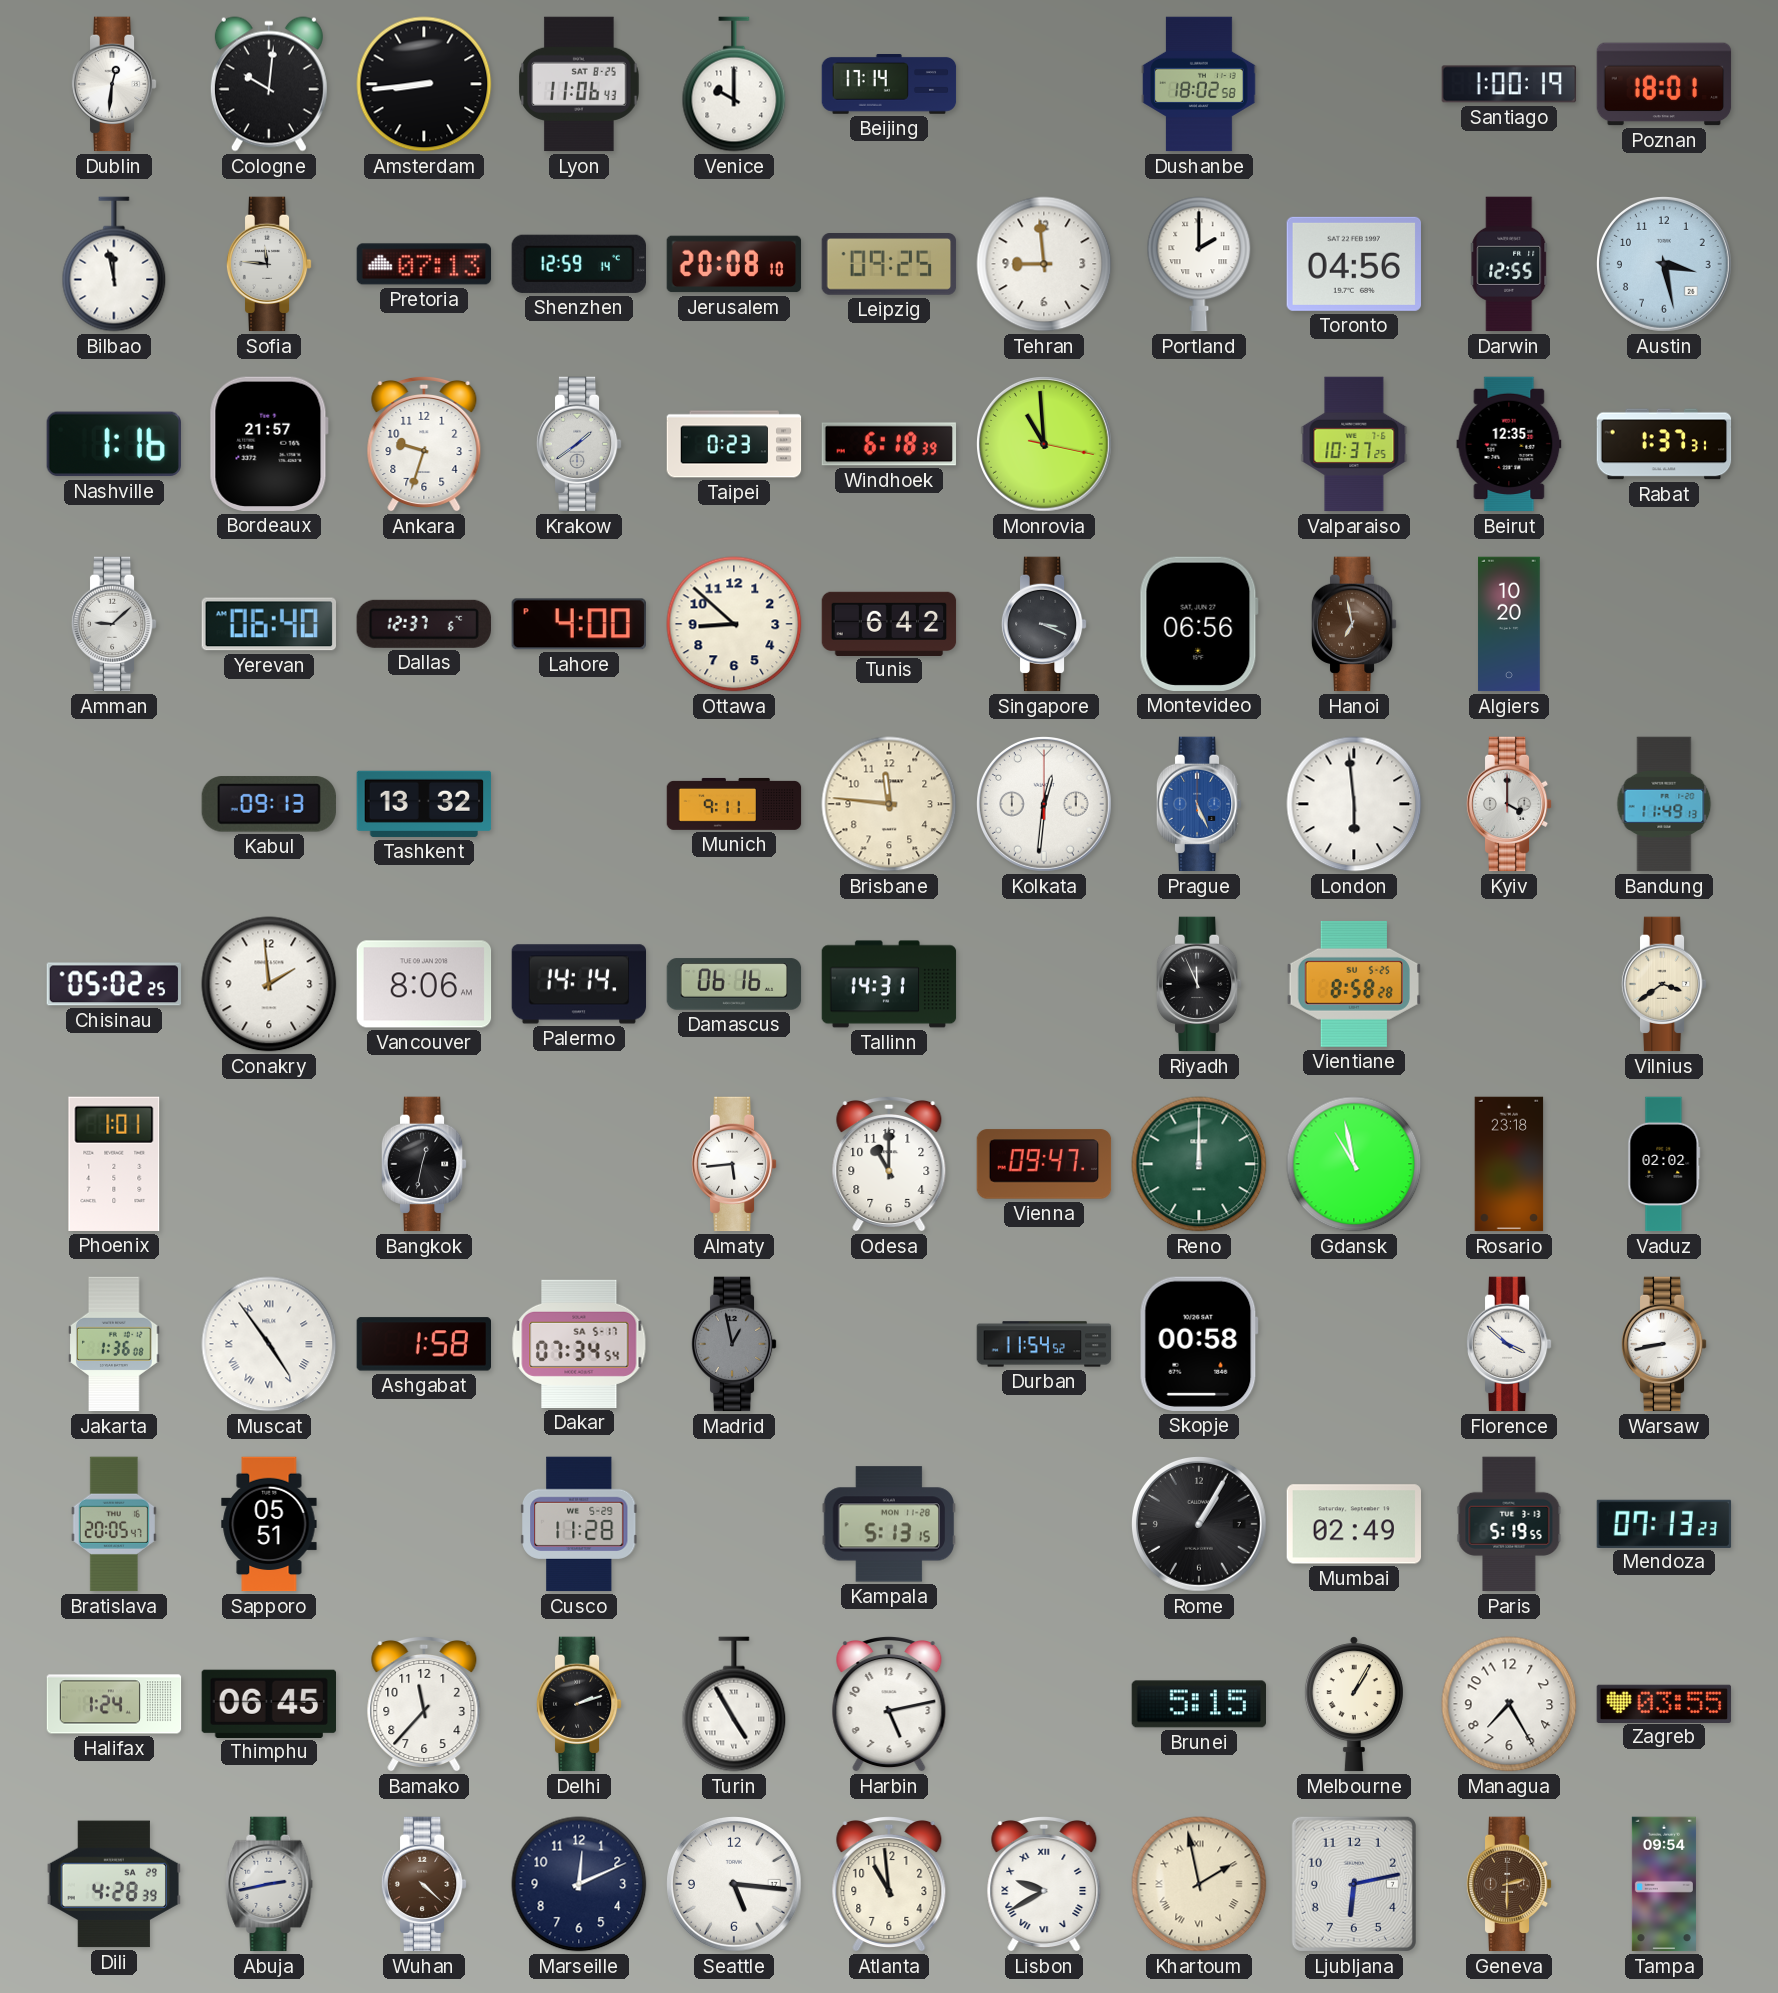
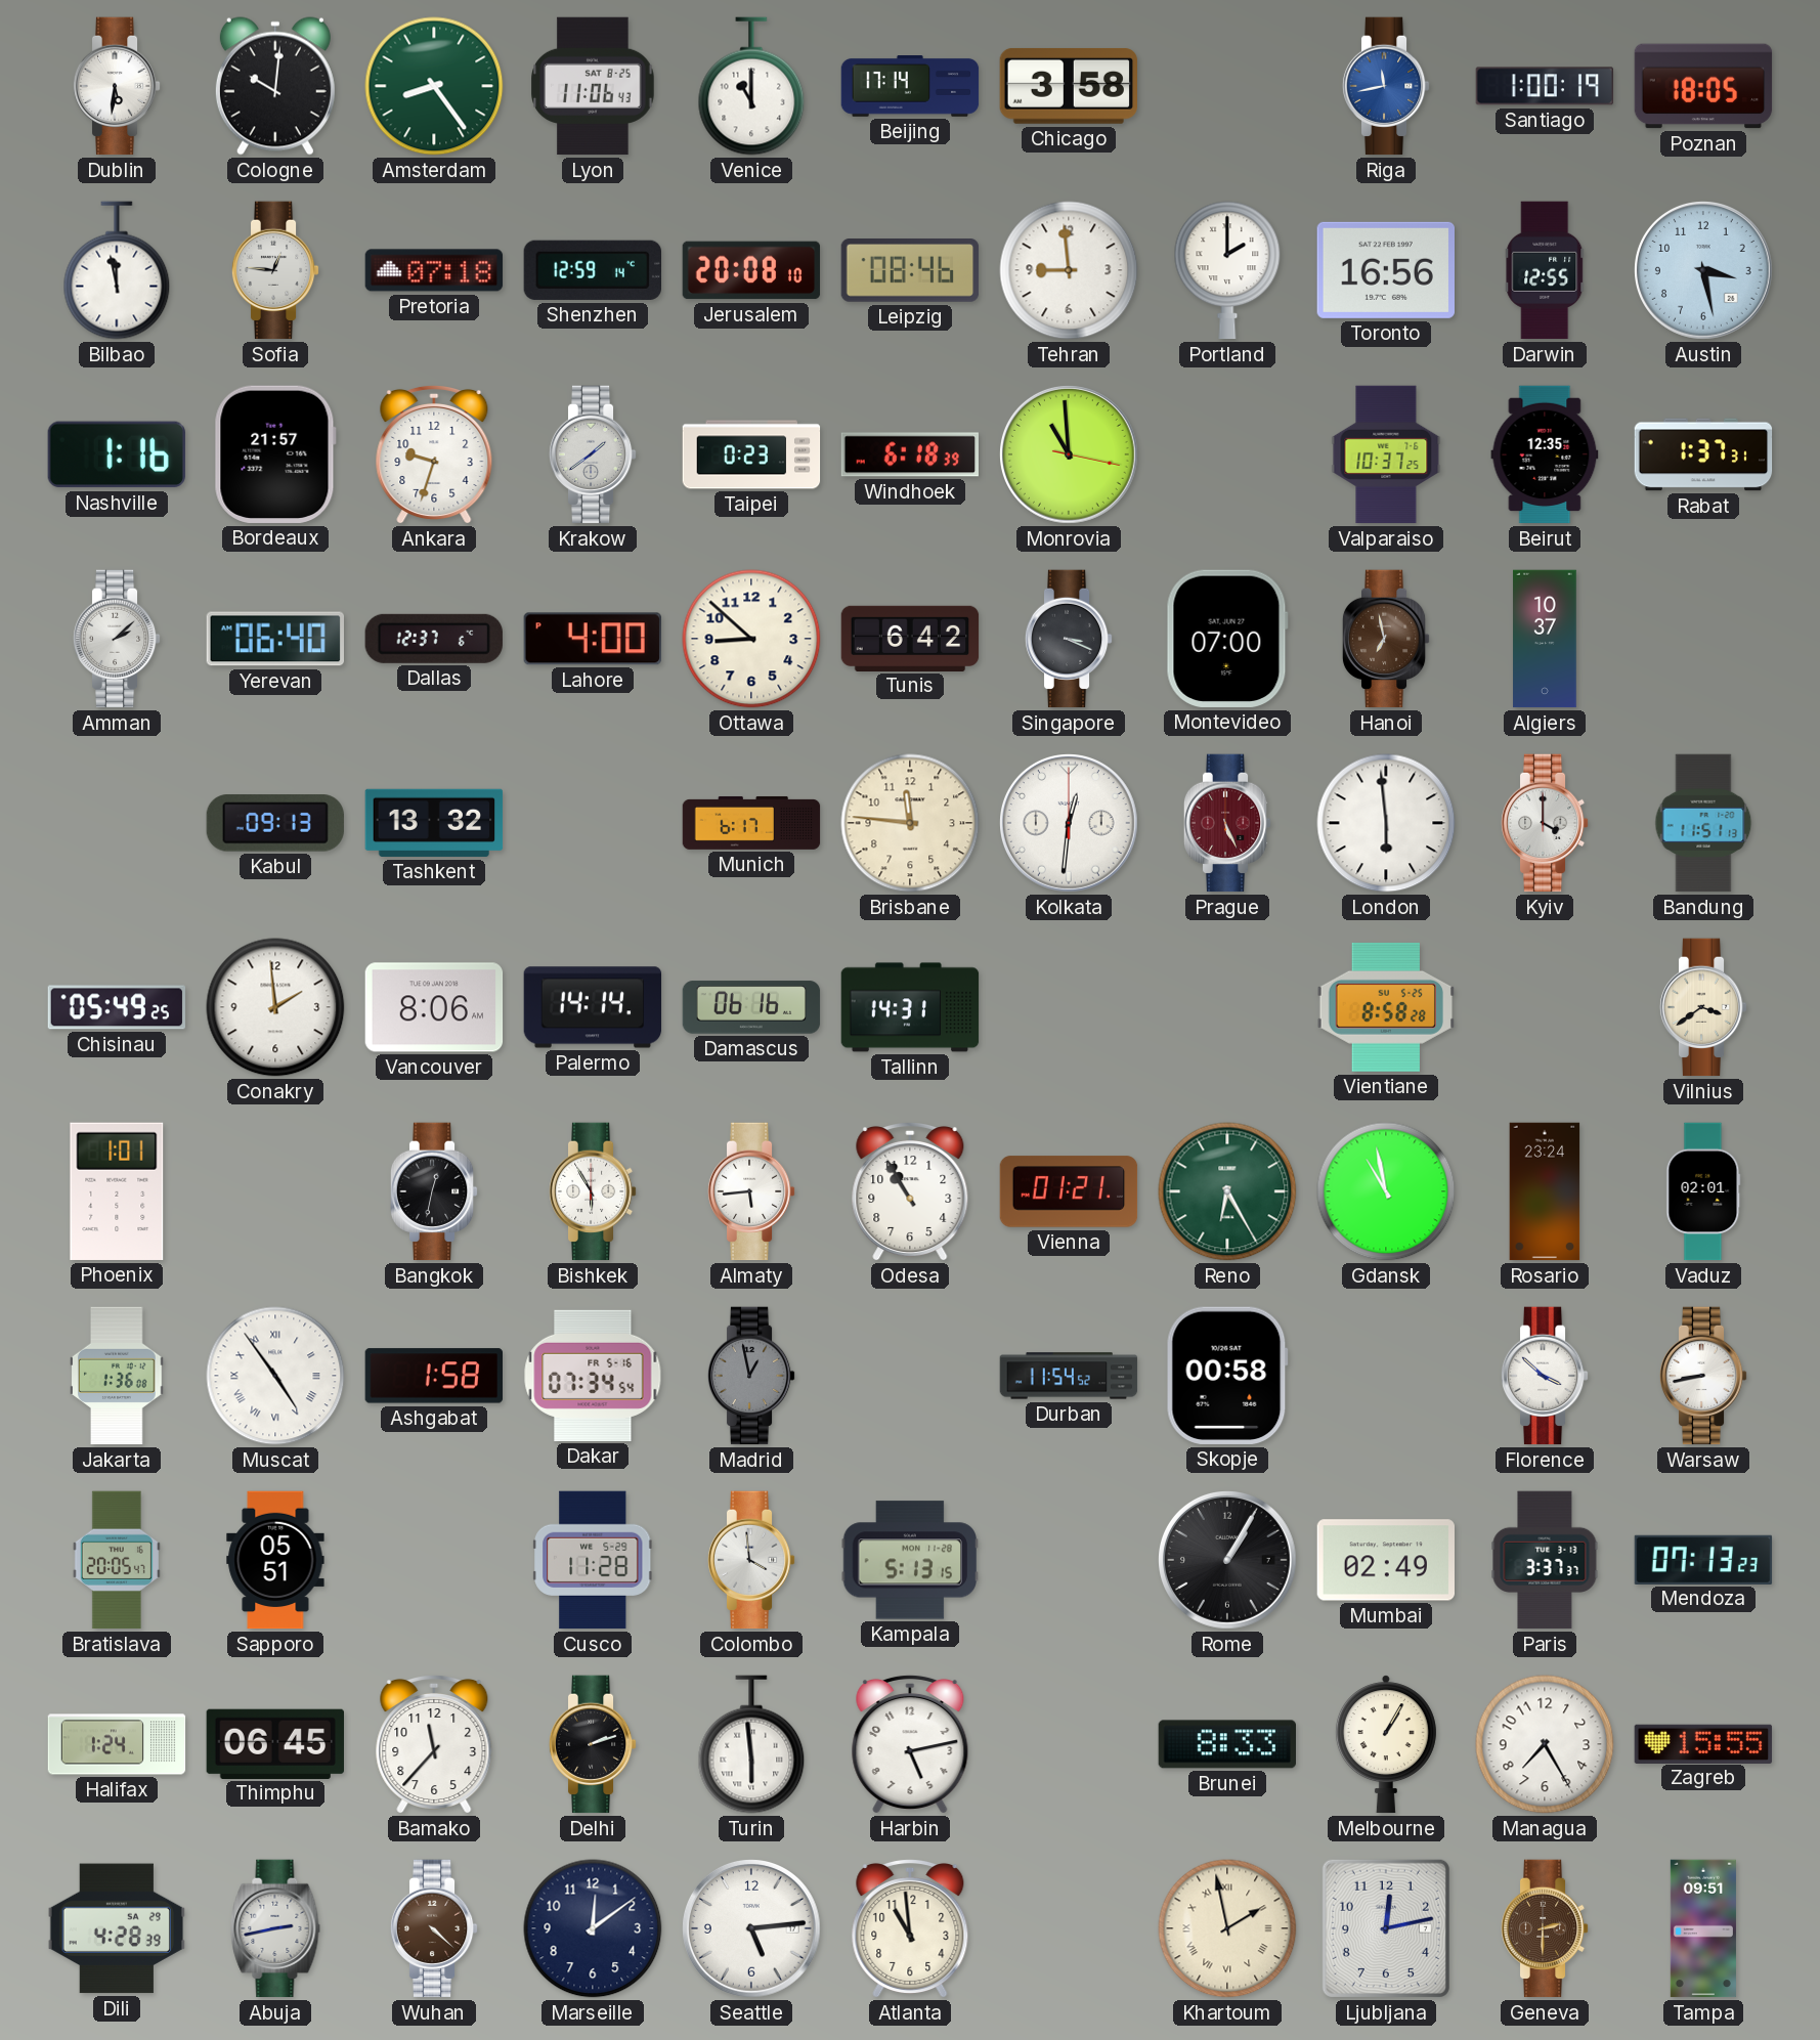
Dublin: 12:31 -> 5:31 (117, 86)
Amsterdam: 8:44 -> 8:24 (434, 86)
Amsterdam dial: black -> green (434, 86)
Venice: 10:00 -> 11:00 (751, 86)
Chicago: none -> 3:58 (1068, 86)
Dushanbe: 18:02 -> none (1199, 84)
Riga: none -> 11:43 (1386, 86)
Poznan: 18:01 -> 18:05 (1703, 86)
Sofia: 11:46 -> 12:46 (275, 270)
Pretoria: 07:13 -> 07:18 (434, 270)
Leipzig: 09:25 -> 08:46 (910, 271)
Toronto: 04:56 -> 16:56 (1385, 270)
Amman: 9:08 -> 2:08 (117, 639)
Montevideo: 06:56 -> 07:00 (1227, 639)
Algiers: 10:20 -> 10:37 (1545, 639)
Munich: 9:11 -> 6:17 (751, 823)
Prague dial: blue -> burgundy (1227, 823)
Bandung: 11:49 -> 11:51 (1703, 823)
Chisinau: 05:02 -> 05:49 (117, 1007)
Riyadh: 11:56 -> none (1199, 984)
Bishkek: none -> 5:55 (593, 1191)
Odesa: 11:00 -> 10:55 (910, 1191)
Vienna: 09:47 -> 01:21 (1069, 1191)
Reno: 12:00 -> 6:25 (1227, 1191)
Rosario: 23:18 -> 23:24 (1545, 1191)
Vaduz: 02:02 -> 02:01 (1703, 1191)
Dakar date: SA 5-17 -> FR 5-16 (593, 1376)
Colombo: none -> 3:59 (751, 1560)
Paris: 5:19 -> 3:37 (1545, 1560)
Turin: 4:55 -> 5:59 (751, 1744)
Brunei: 5:15 -> 8:33 (1227, 1744)
Zagreb: 03:55 -> 15:55 (1703, 1743)
Marseille: 12:11 -> 12:09 (593, 1928)
Seattle: 5:16 -> 5:14 (752, 1929)
Lisbon: 9:40 -> none (1044, 1884)
Ljubljana: 6:13 -> 12:13 (1386, 1928)
Tampa: 09:54 -> 09:51 (1703, 1928)
